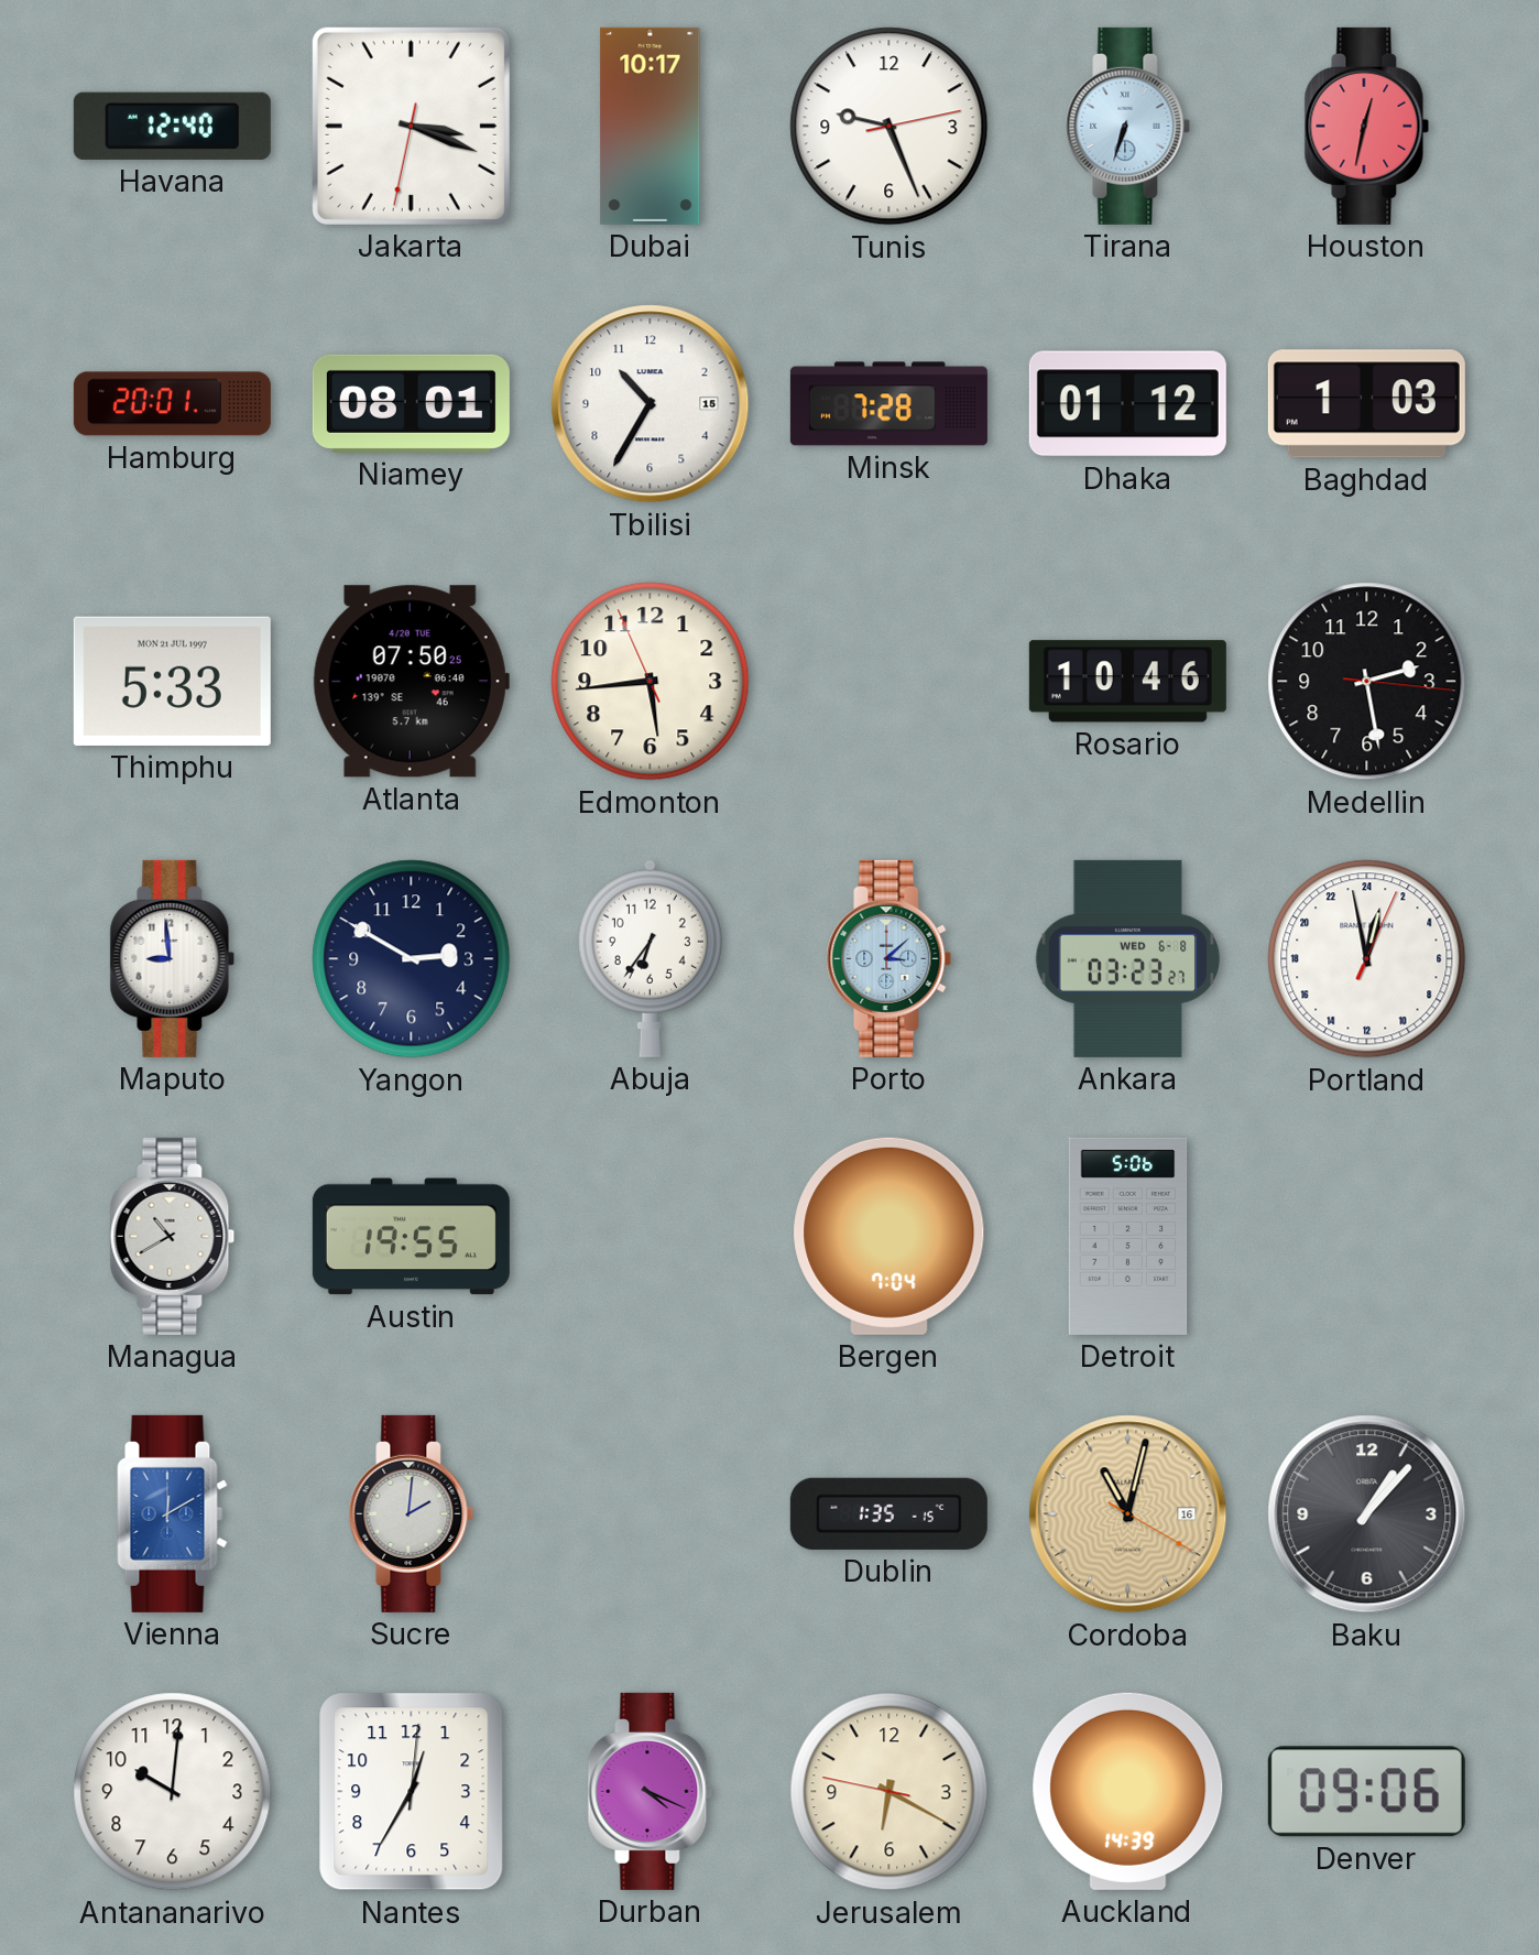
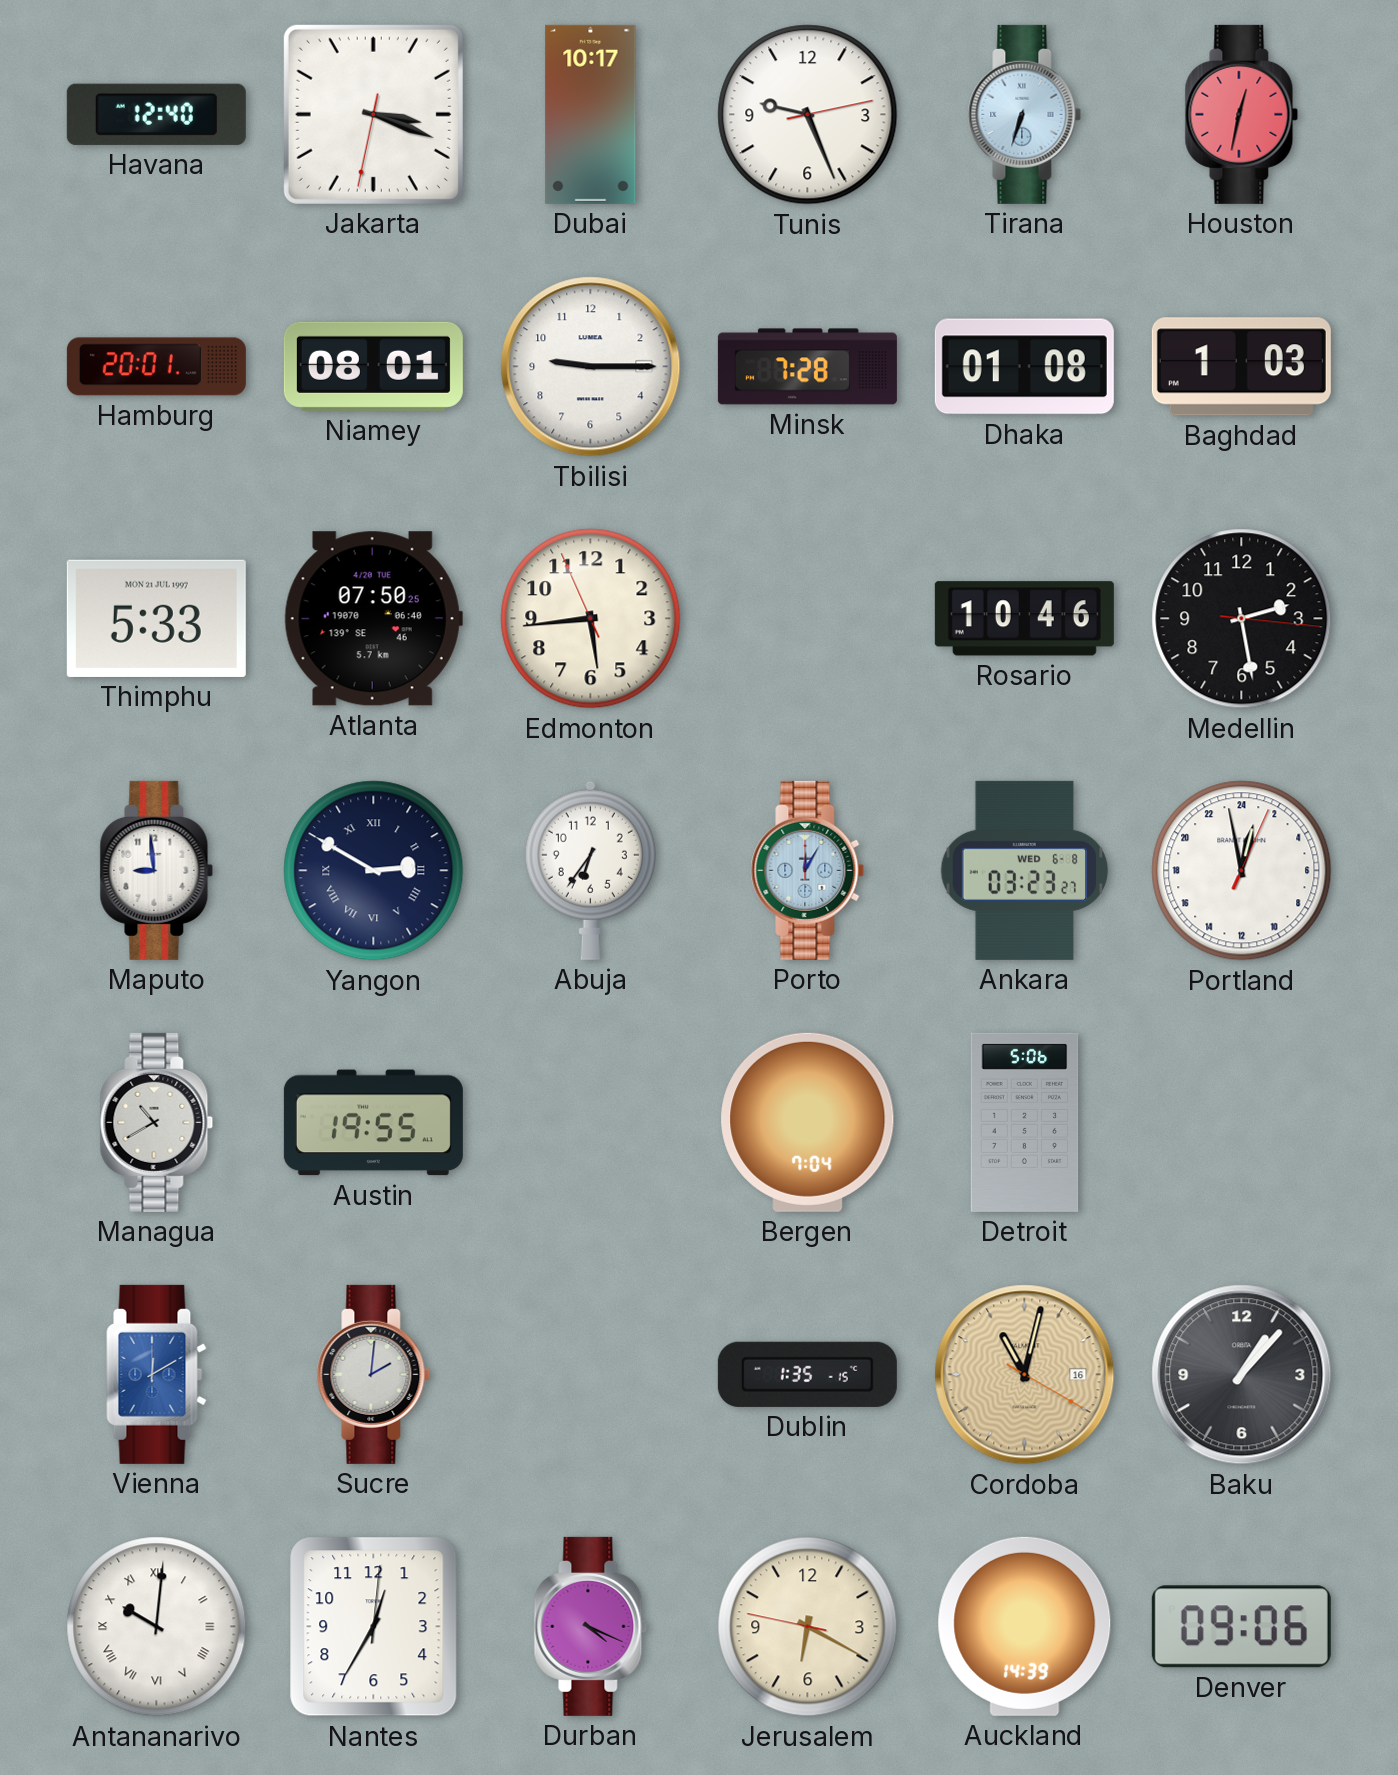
Tbilisi: 10:35 -> 9:15 (591, 367)
Dhaka: 01:12 -> 01:08 (1024, 367)
Yangon numerals: Arabic -> Roman (374, 871)
Porto: 3:08 -> 12:05 (808, 870)
Antananarivo numerals: Arabic -> Roman (157, 1627)
